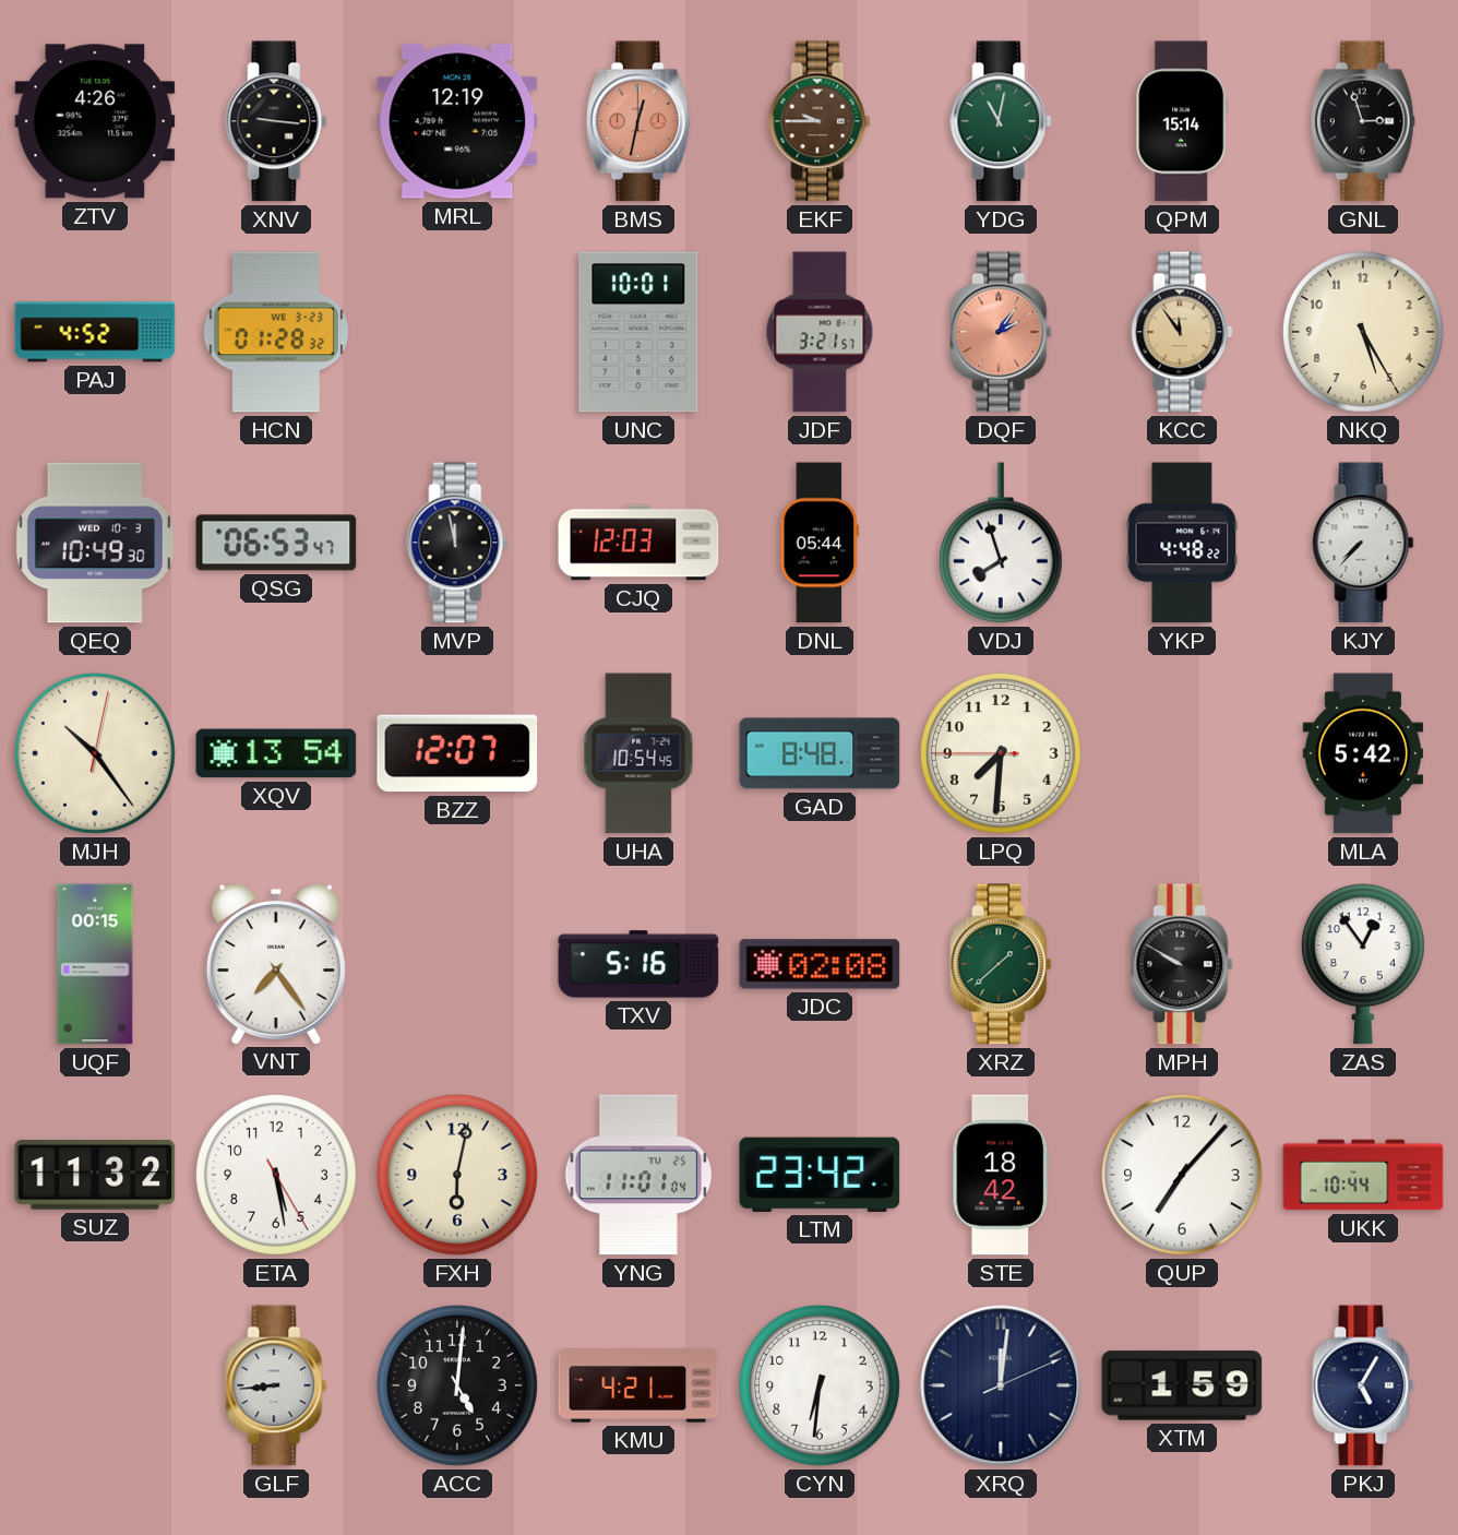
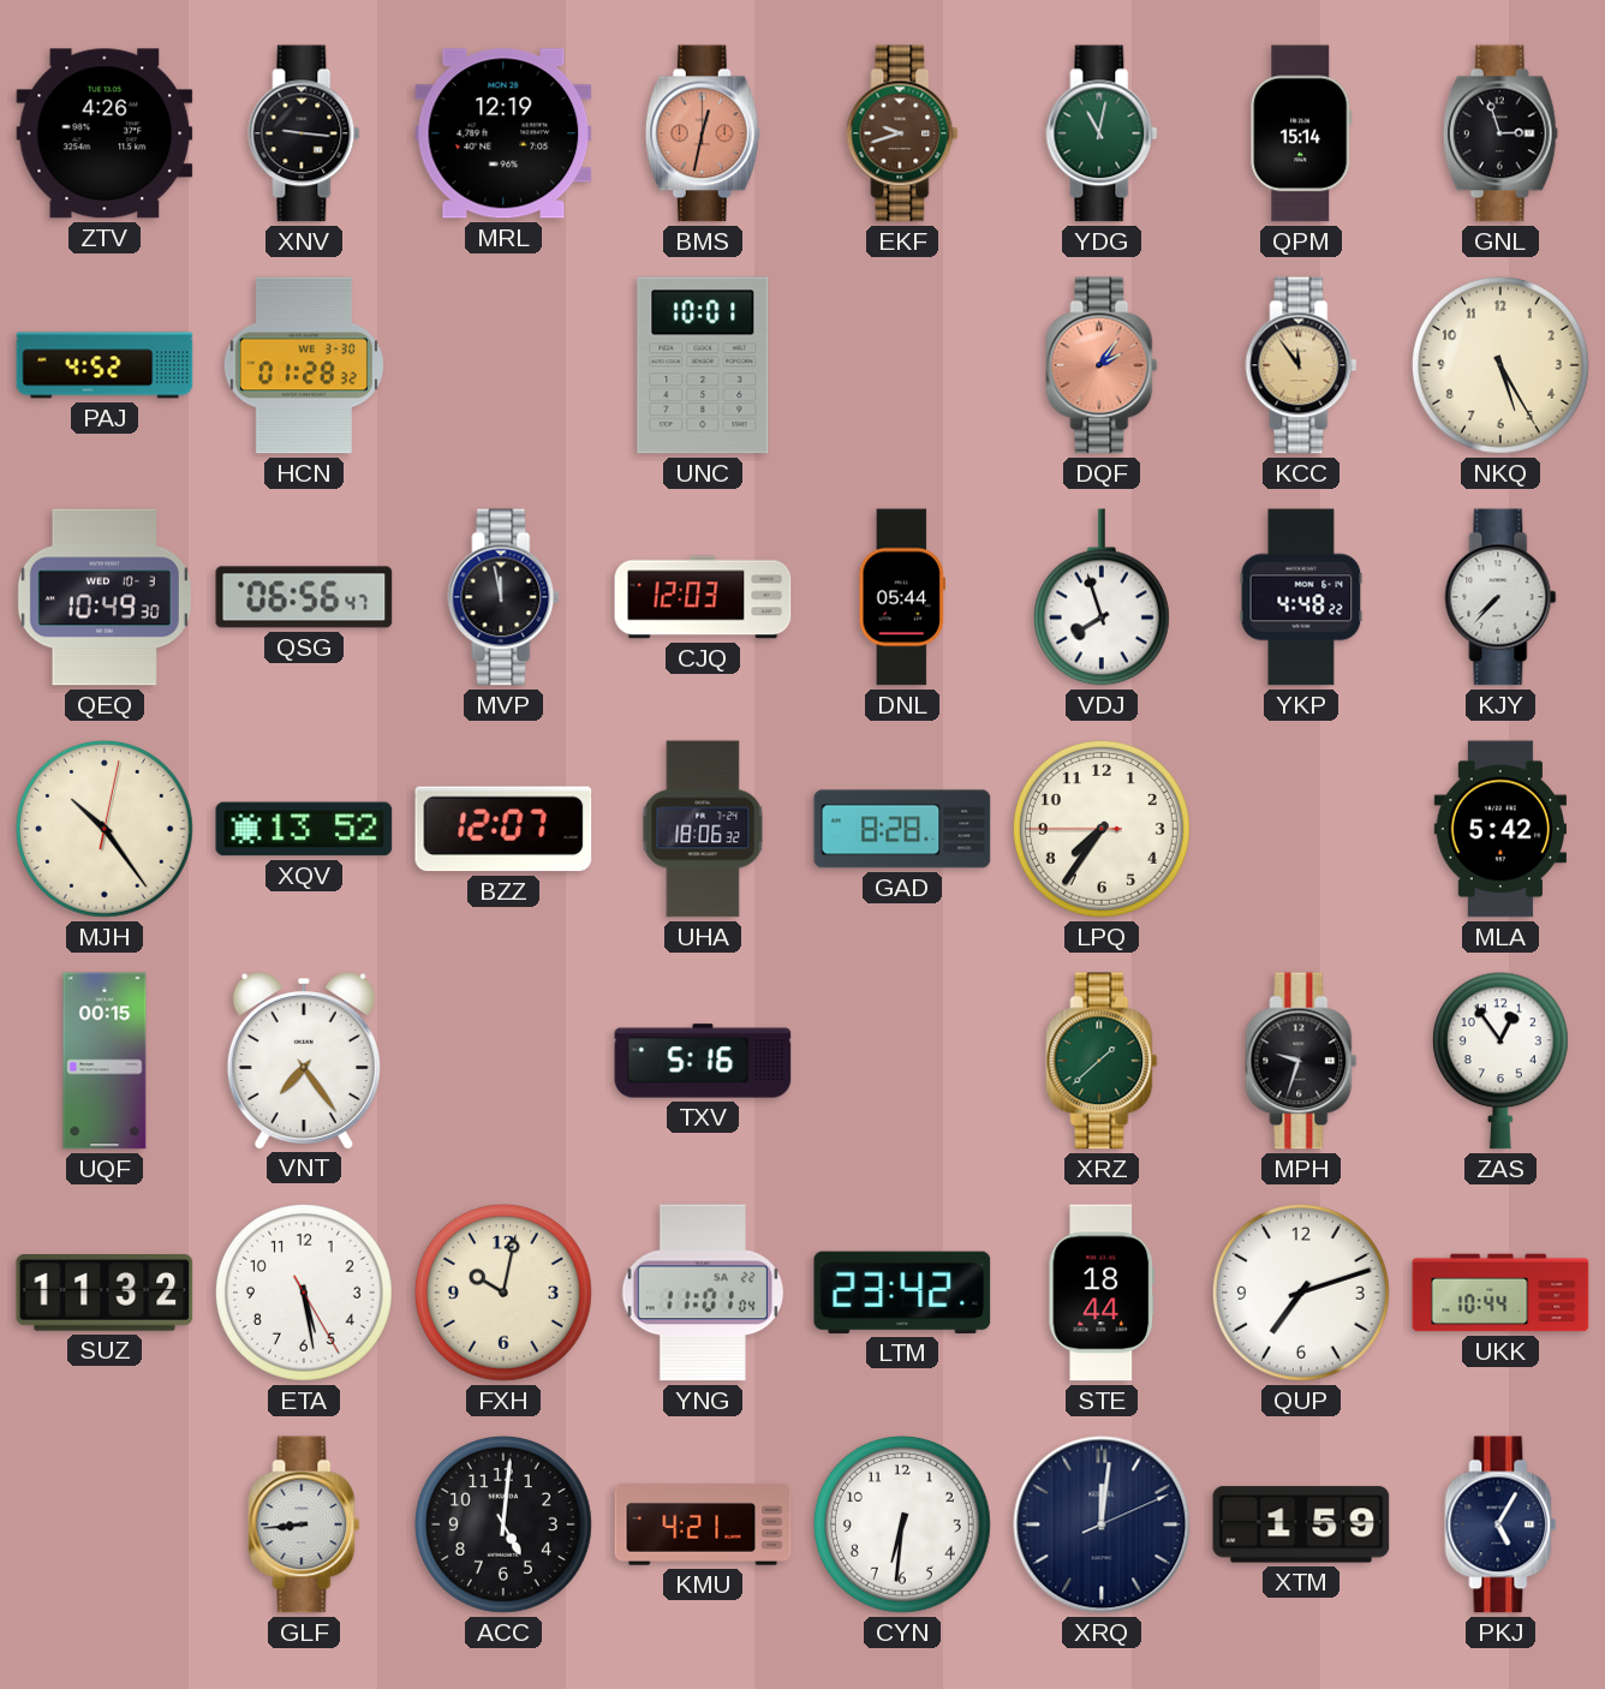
EKF: 9:45 -> 9:42 (902, 133)
HCN date: WE 3-23 -> WE 3-30 (304, 365)
JDF: 3:21 -> none (820, 332)
QSG: 06:53 -> 06:56 (304, 597)
XQV: 13:54 -> 13:52 (304, 829)
UHA: 10:54 -> 18:06 (703, 829)
GAD: 8:48 -> 8:28 (902, 829)
LPQ: 7:30 -> 7:35 (1102, 829)
JDC: 02:08 -> none (820, 964)
MPH: 9:50 -> 9:33 (1301, 1061)
FXH: 6:02 -> 10:02 (503, 1293)
YNG date: TU 25 -> SA 22 (702, 1293)
STE: 18:42 -> 18:44 (1102, 1293)
QUP: 7:07 -> 7:12 (1301, 1293)
